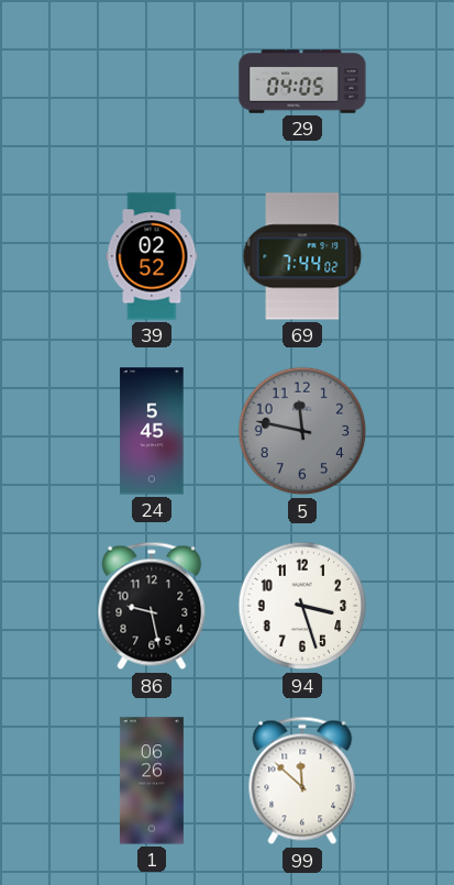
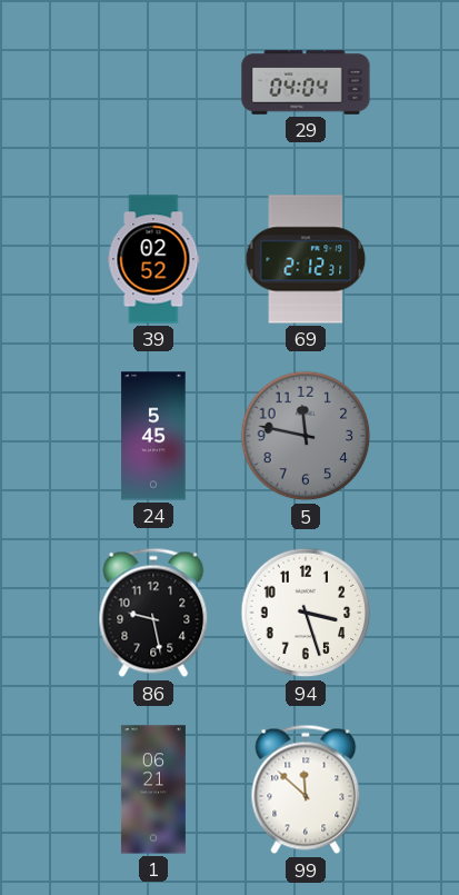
29: 04:05 -> 04:04 (306, 82)
69: 7:44 -> 2:12 (306, 259)
1: 06:26 -> 06:21 (153, 789)
